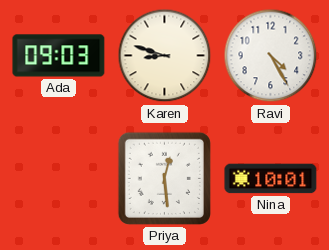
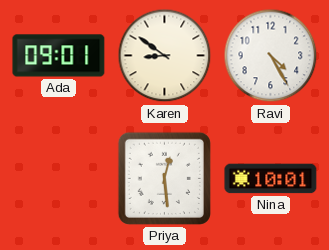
Ada: 09:03 -> 09:01 (59, 56)
Karen: 8:48 -> 8:51 (165, 56)
